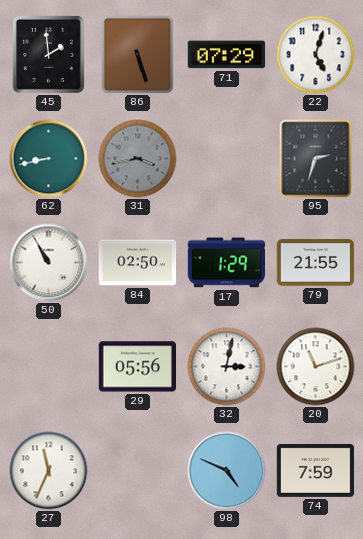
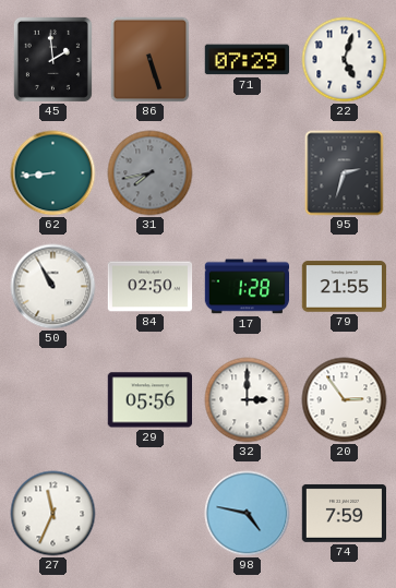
62: 8:43 -> 8:44 (53, 173)
31: 3:43 -> 7:43 (151, 173)
17: 1:29 -> 1:28 (247, 287)
32: 3:02 -> 3:00 (248, 400)
20: 11:12 -> 2:54 (345, 400)
98: 4:49 -> 4:47 (248, 514)
